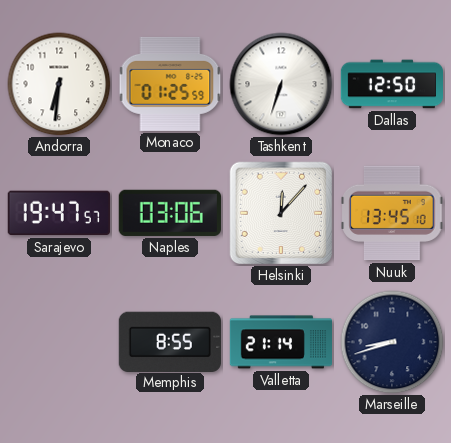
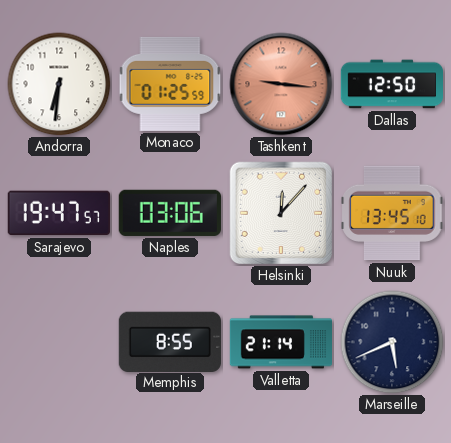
Tashkent: 6:33 -> 9:16 (281, 84)
Tashkent dial: white -> salmon (281, 84)
Marseille: 8:42 -> 5:41 (392, 342)
